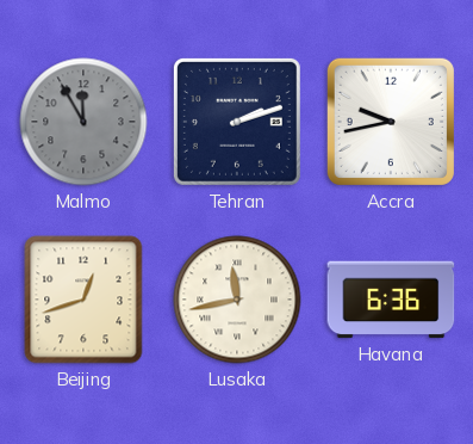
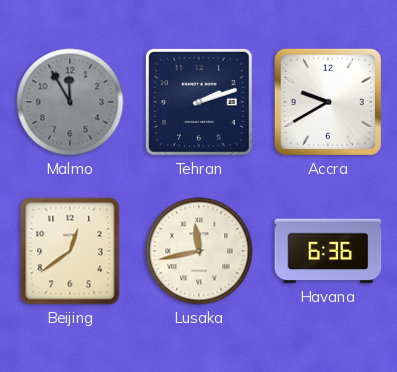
Accra: 9:43 -> 9:40 (328, 102)
Beijing: 12:42 -> 12:39 (70, 251)
